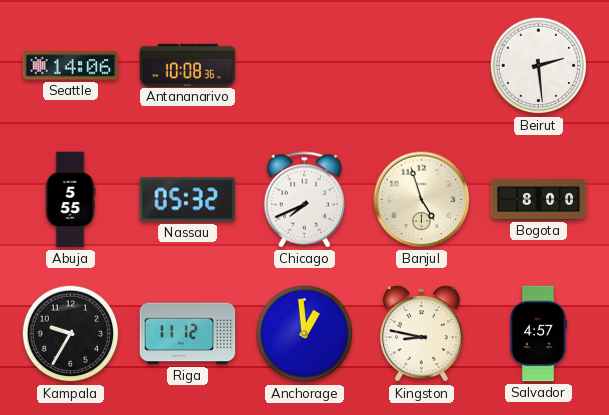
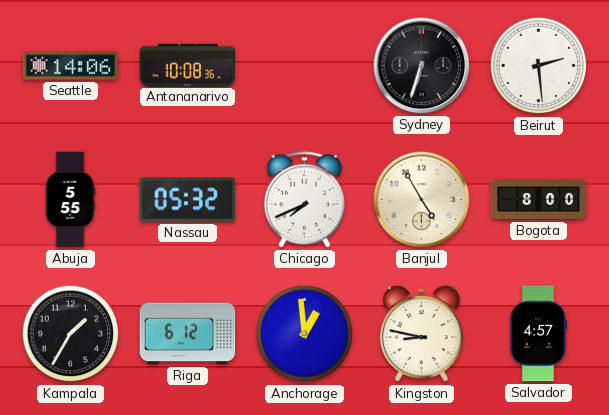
Sydney: none -> 6:33 (422, 66)
Banjul: 4:57 -> 4:55 (422, 200)
Kampala: 9:35 -> 1:35 (71, 334)
Riga: 11:12 -> 6:12 (188, 334)
